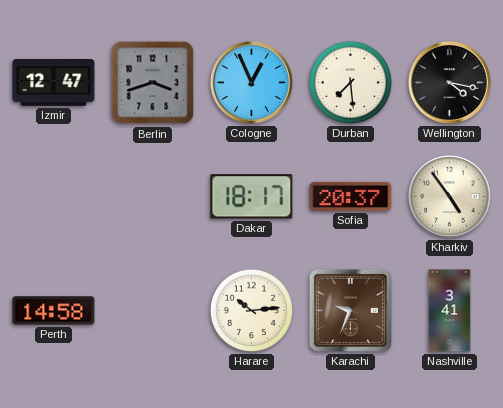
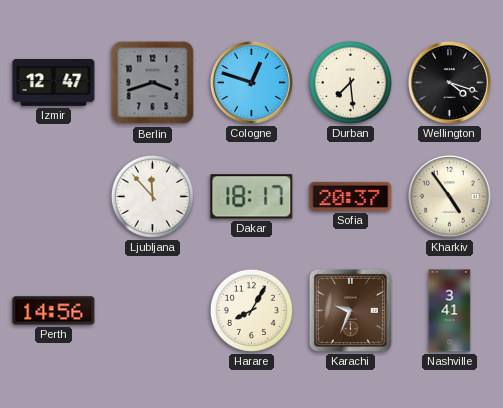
Cologne: 12:56 -> 12:48 (251, 82)
Wellington: 4:17 -> 4:18 (449, 82)
Ljubljana: none -> 11:53 (152, 196)
Perth: 14:58 -> 14:56 (54, 311)
Harare: 10:14 -> 8:05 (251, 310)
